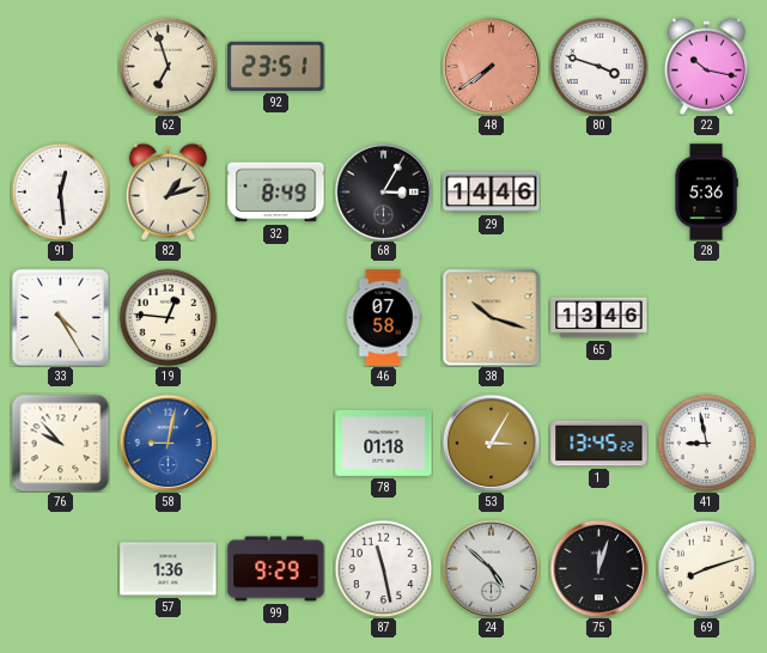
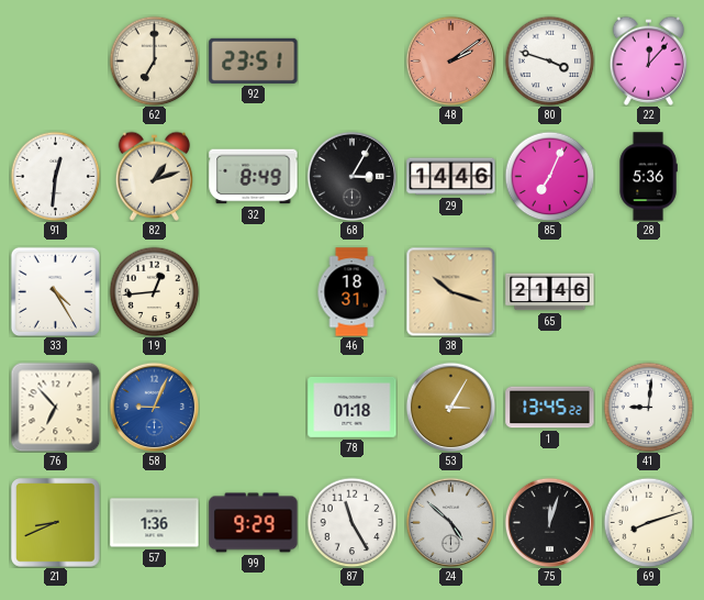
62: 6:57 -> 7:00 (154, 60)
48: 7:39 -> 2:09 (450, 60)
22: 10:17 -> 12:07 (648, 60)
91: 12:29 -> 12:31 (55, 176)
85: none -> 7:04 (549, 176)
19: 12:46 -> 12:44 (154, 291)
46: 07:58 -> 18:31 (351, 292)
65: 13:46 -> 21:46 (550, 292)
76: 9:53 -> 6:53 (55, 407)
58: 9:02 -> 9:04 (154, 407)
41: 8:58 -> 9:01 (648, 407)
21: none -> 8:41 (56, 523)
87: 11:28 -> 11:25 (351, 522)
